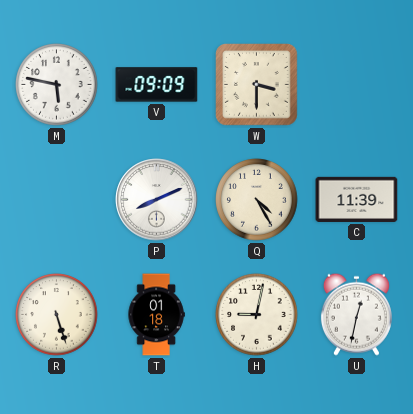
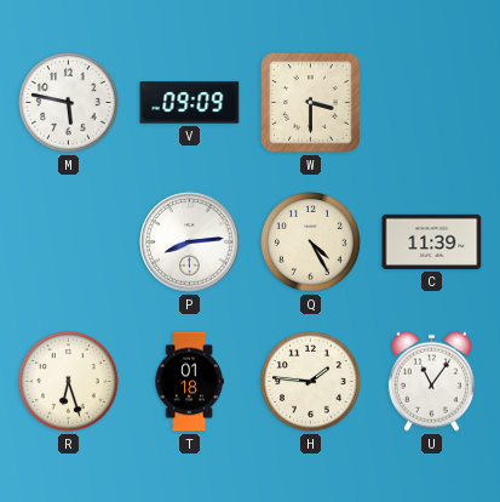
P: 8:11 -> 8:14 (190, 243)
R: 5:27 -> 6:27 (69, 382)
H: 9:02 -> 1:46 (311, 382)
U: 12:32 -> 11:06 (431, 381)
